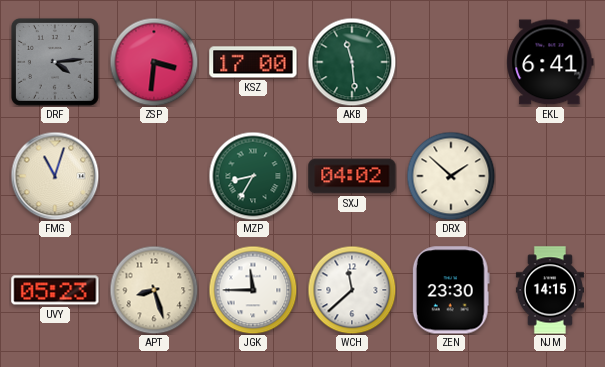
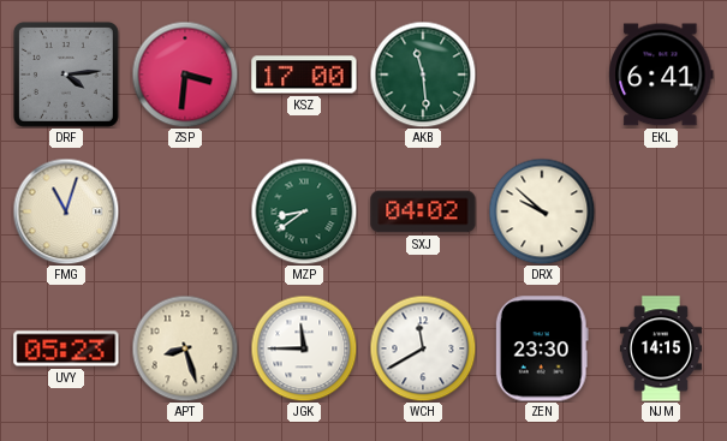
MZP: 8:35 -> 8:39 (304, 211)
DRX: 1:52 -> 9:52 (542, 211)
WCH: 11:38 -> 11:40 (423, 348)
